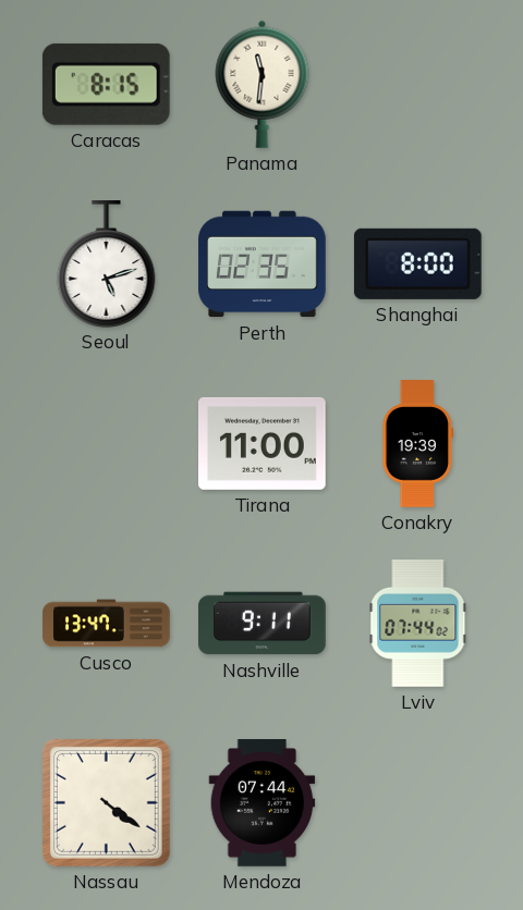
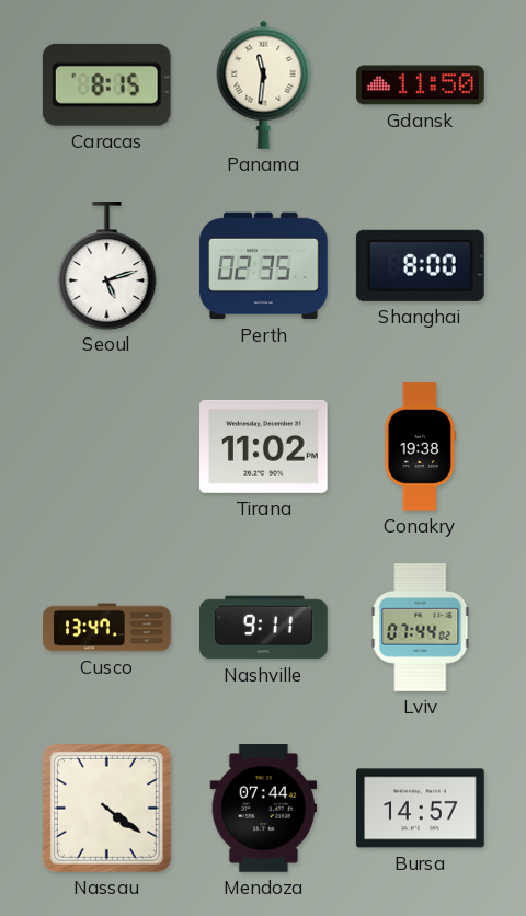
Gdansk: none -> 11:50 (421, 85)
Tirana: 11:00 -> 11:02 (264, 446)
Conakry: 19:39 -> 19:38 (421, 447)
Bursa: none -> 14:57 (421, 809)
